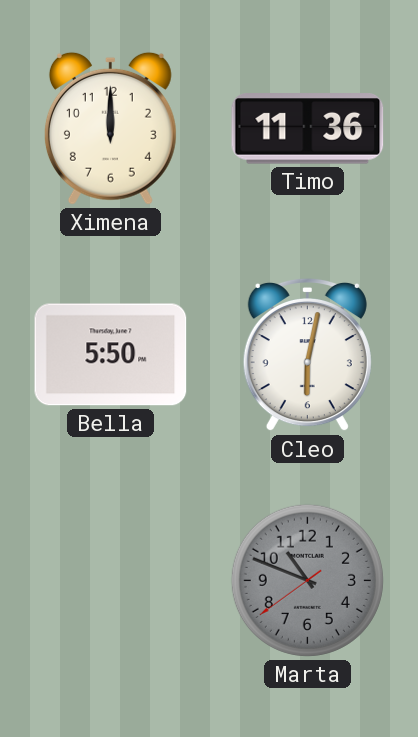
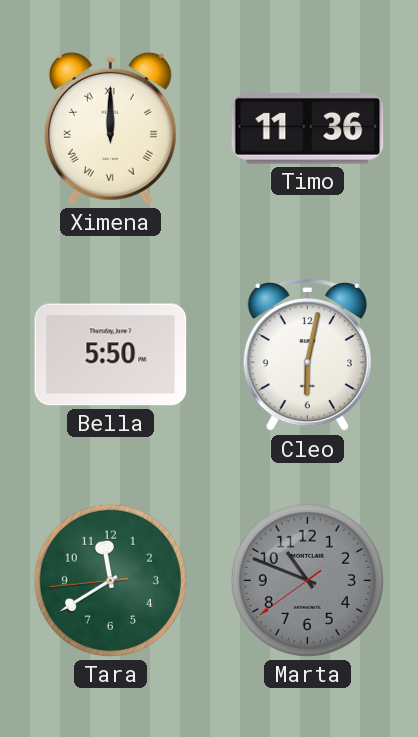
Ximena numerals: Arabic -> Roman (110, 128)
Tara: none -> 11:39 (110, 580)
